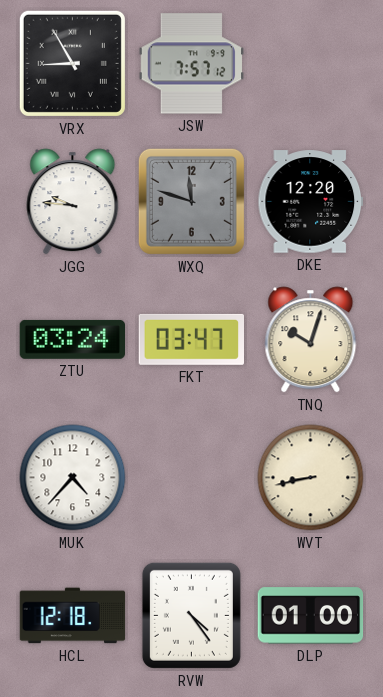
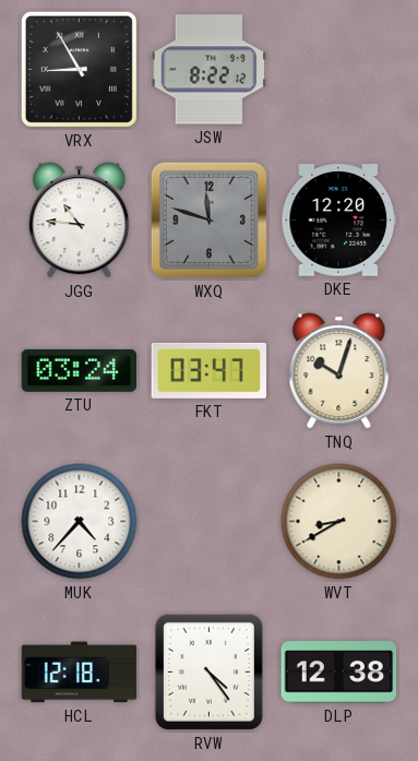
JSW: 7:57 -> 8:22 (210, 70)
JGG: 9:46 -> 10:46 (80, 221)
WVT: 8:43 -> 8:40 (339, 522)
DLP: 01:00 -> 12:38 (339, 673)
